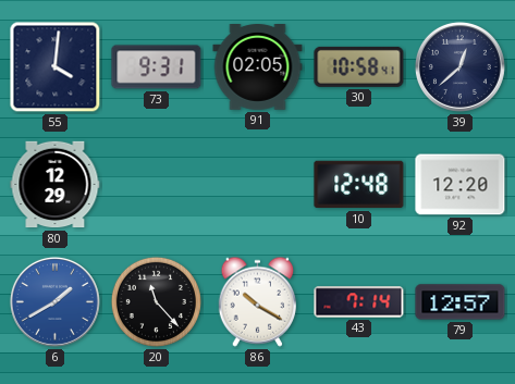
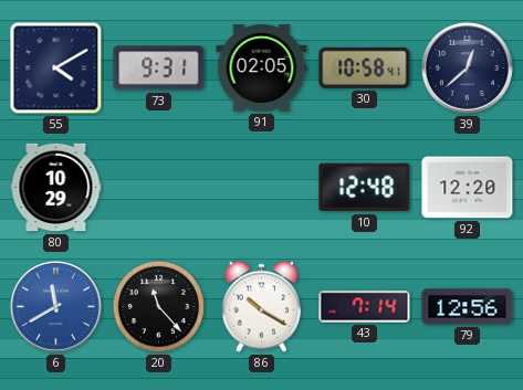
55: 4:01 -> 4:10 (56, 68)
80: 12:29 -> 10:29 (56, 188)
6: 1:40 -> 11:40 (55, 306)
79: 12:57 -> 12:56 (468, 307)
